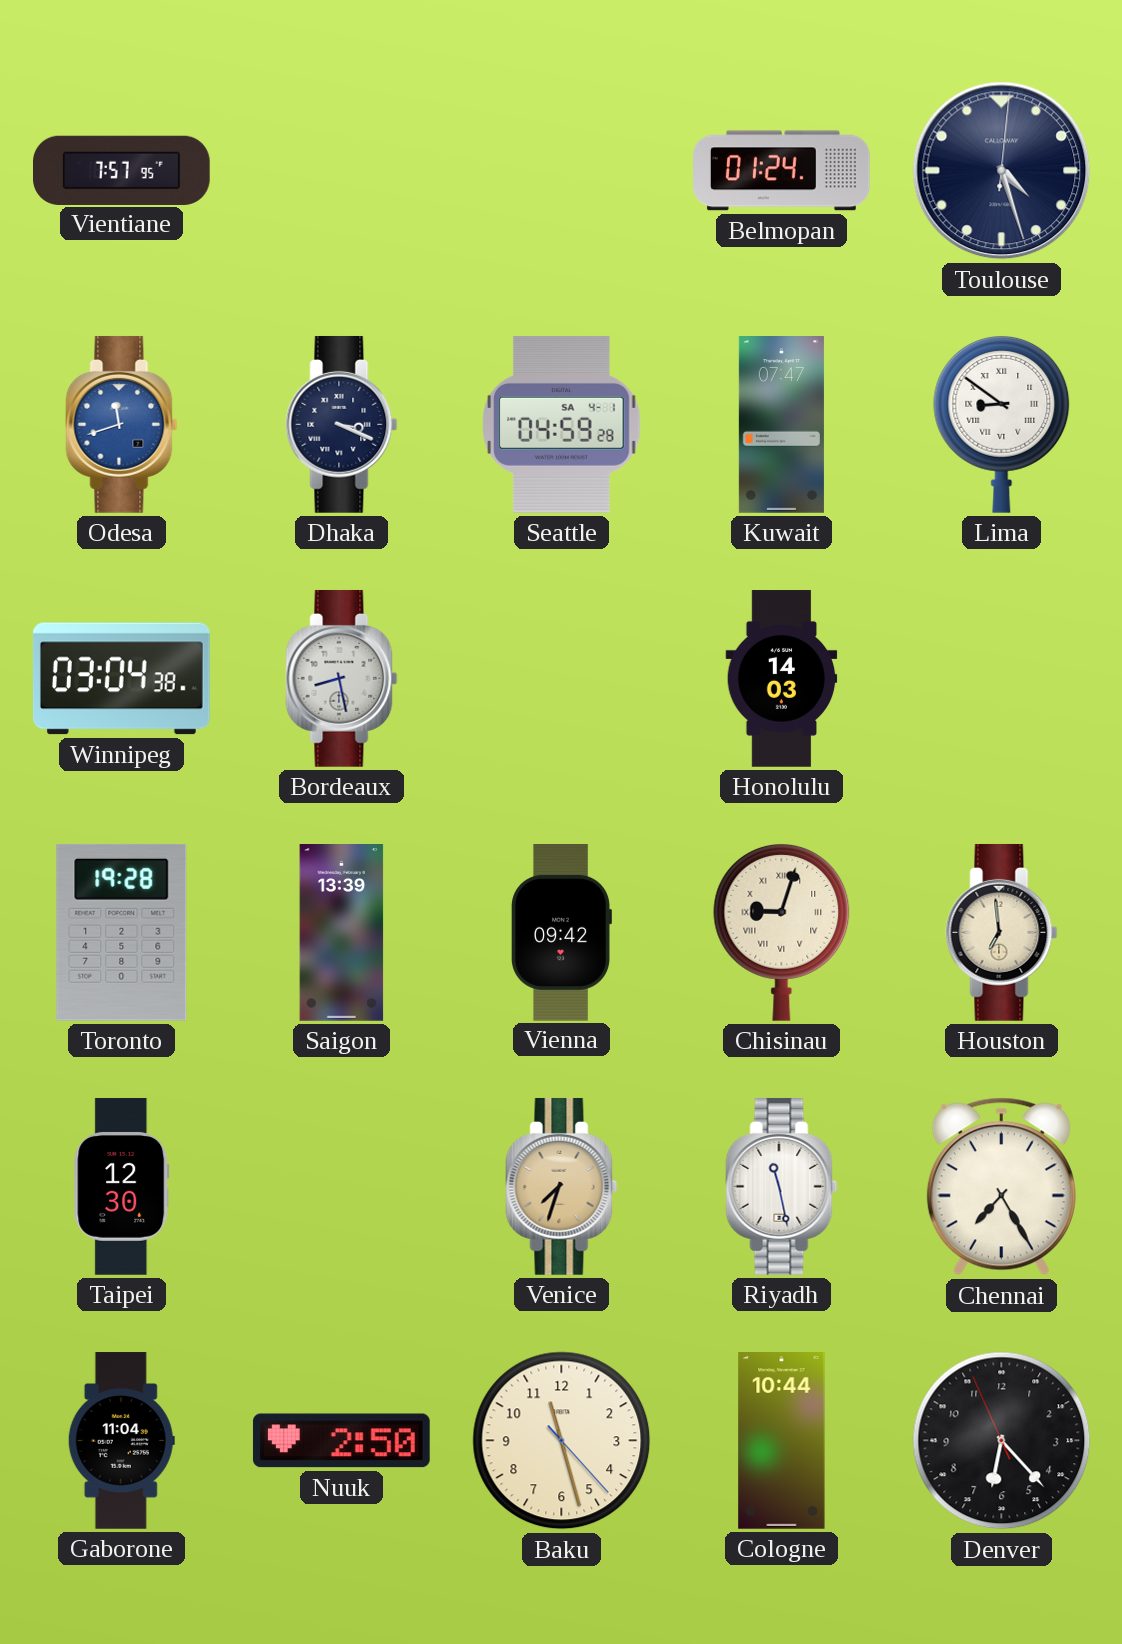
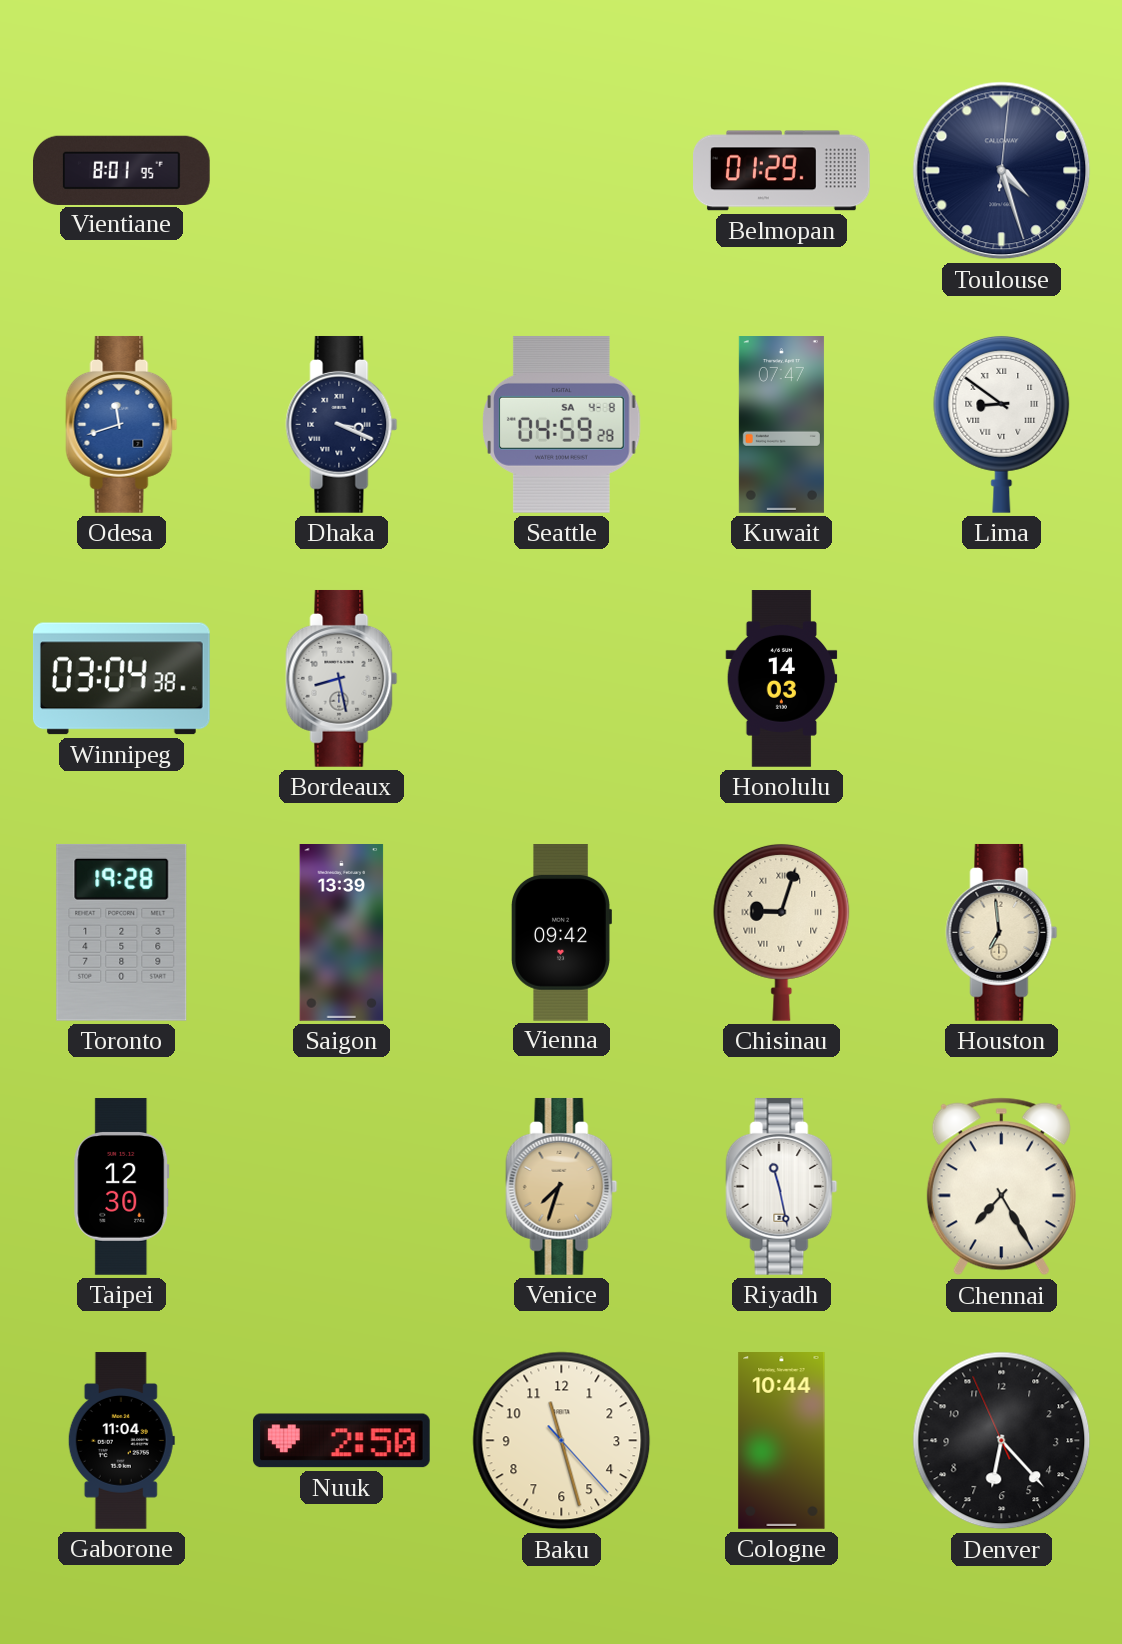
Vientiane: 7:57 -> 8:01 (122, 170)
Belmopan: 01:24 -> 01:29 (782, 171)
Seattle date: SA 4-1 -> SA 4-8 (562, 424)
